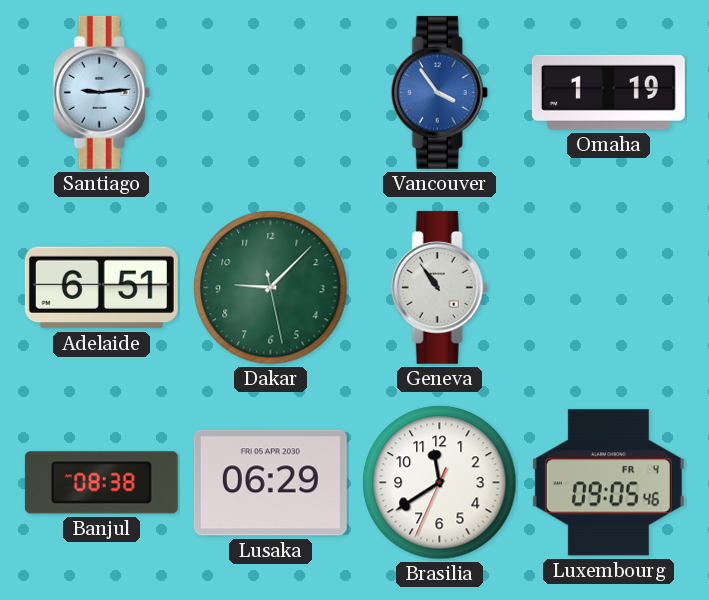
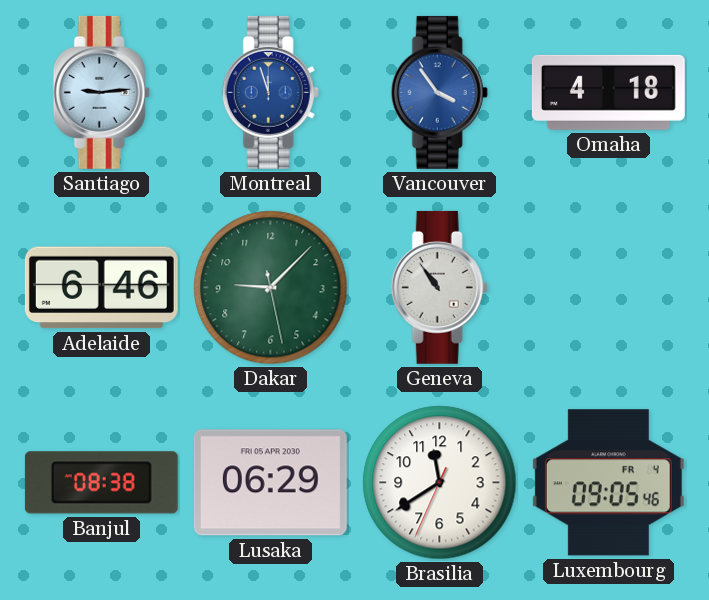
Montreal: none -> 11:57 (270, 92)
Omaha: 1:19 -> 4:18 (608, 92)
Adelaide: 6:51 -> 6:46 (101, 288)
